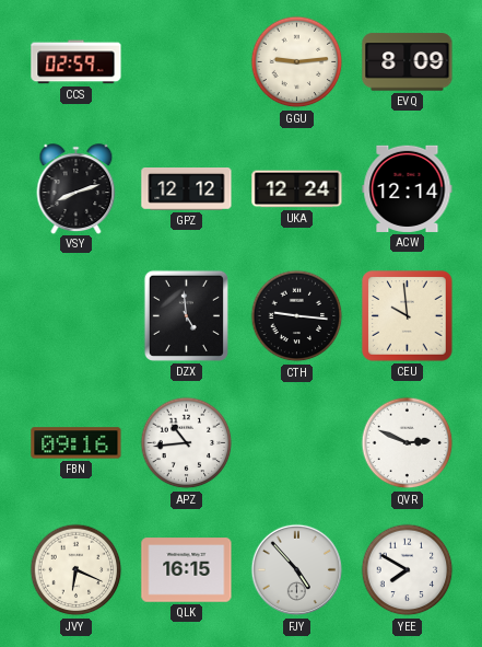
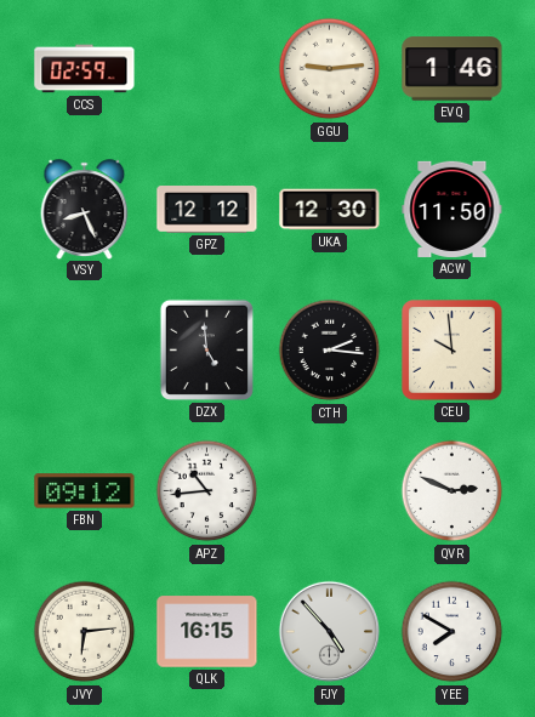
EVQ: 8:09 -> 1:46 (453, 69)
VSY: 8:12 -> 8:26 (85, 209)
UKA: 12:24 -> 12:30 (330, 210)
ACW: 12:14 -> 11:50 (453, 209)
CTH: 9:16 -> 2:16 (330, 351)
FBN: 09:16 -> 09:12 (85, 491)
JVY: 6:19 -> 6:14 (85, 632)
